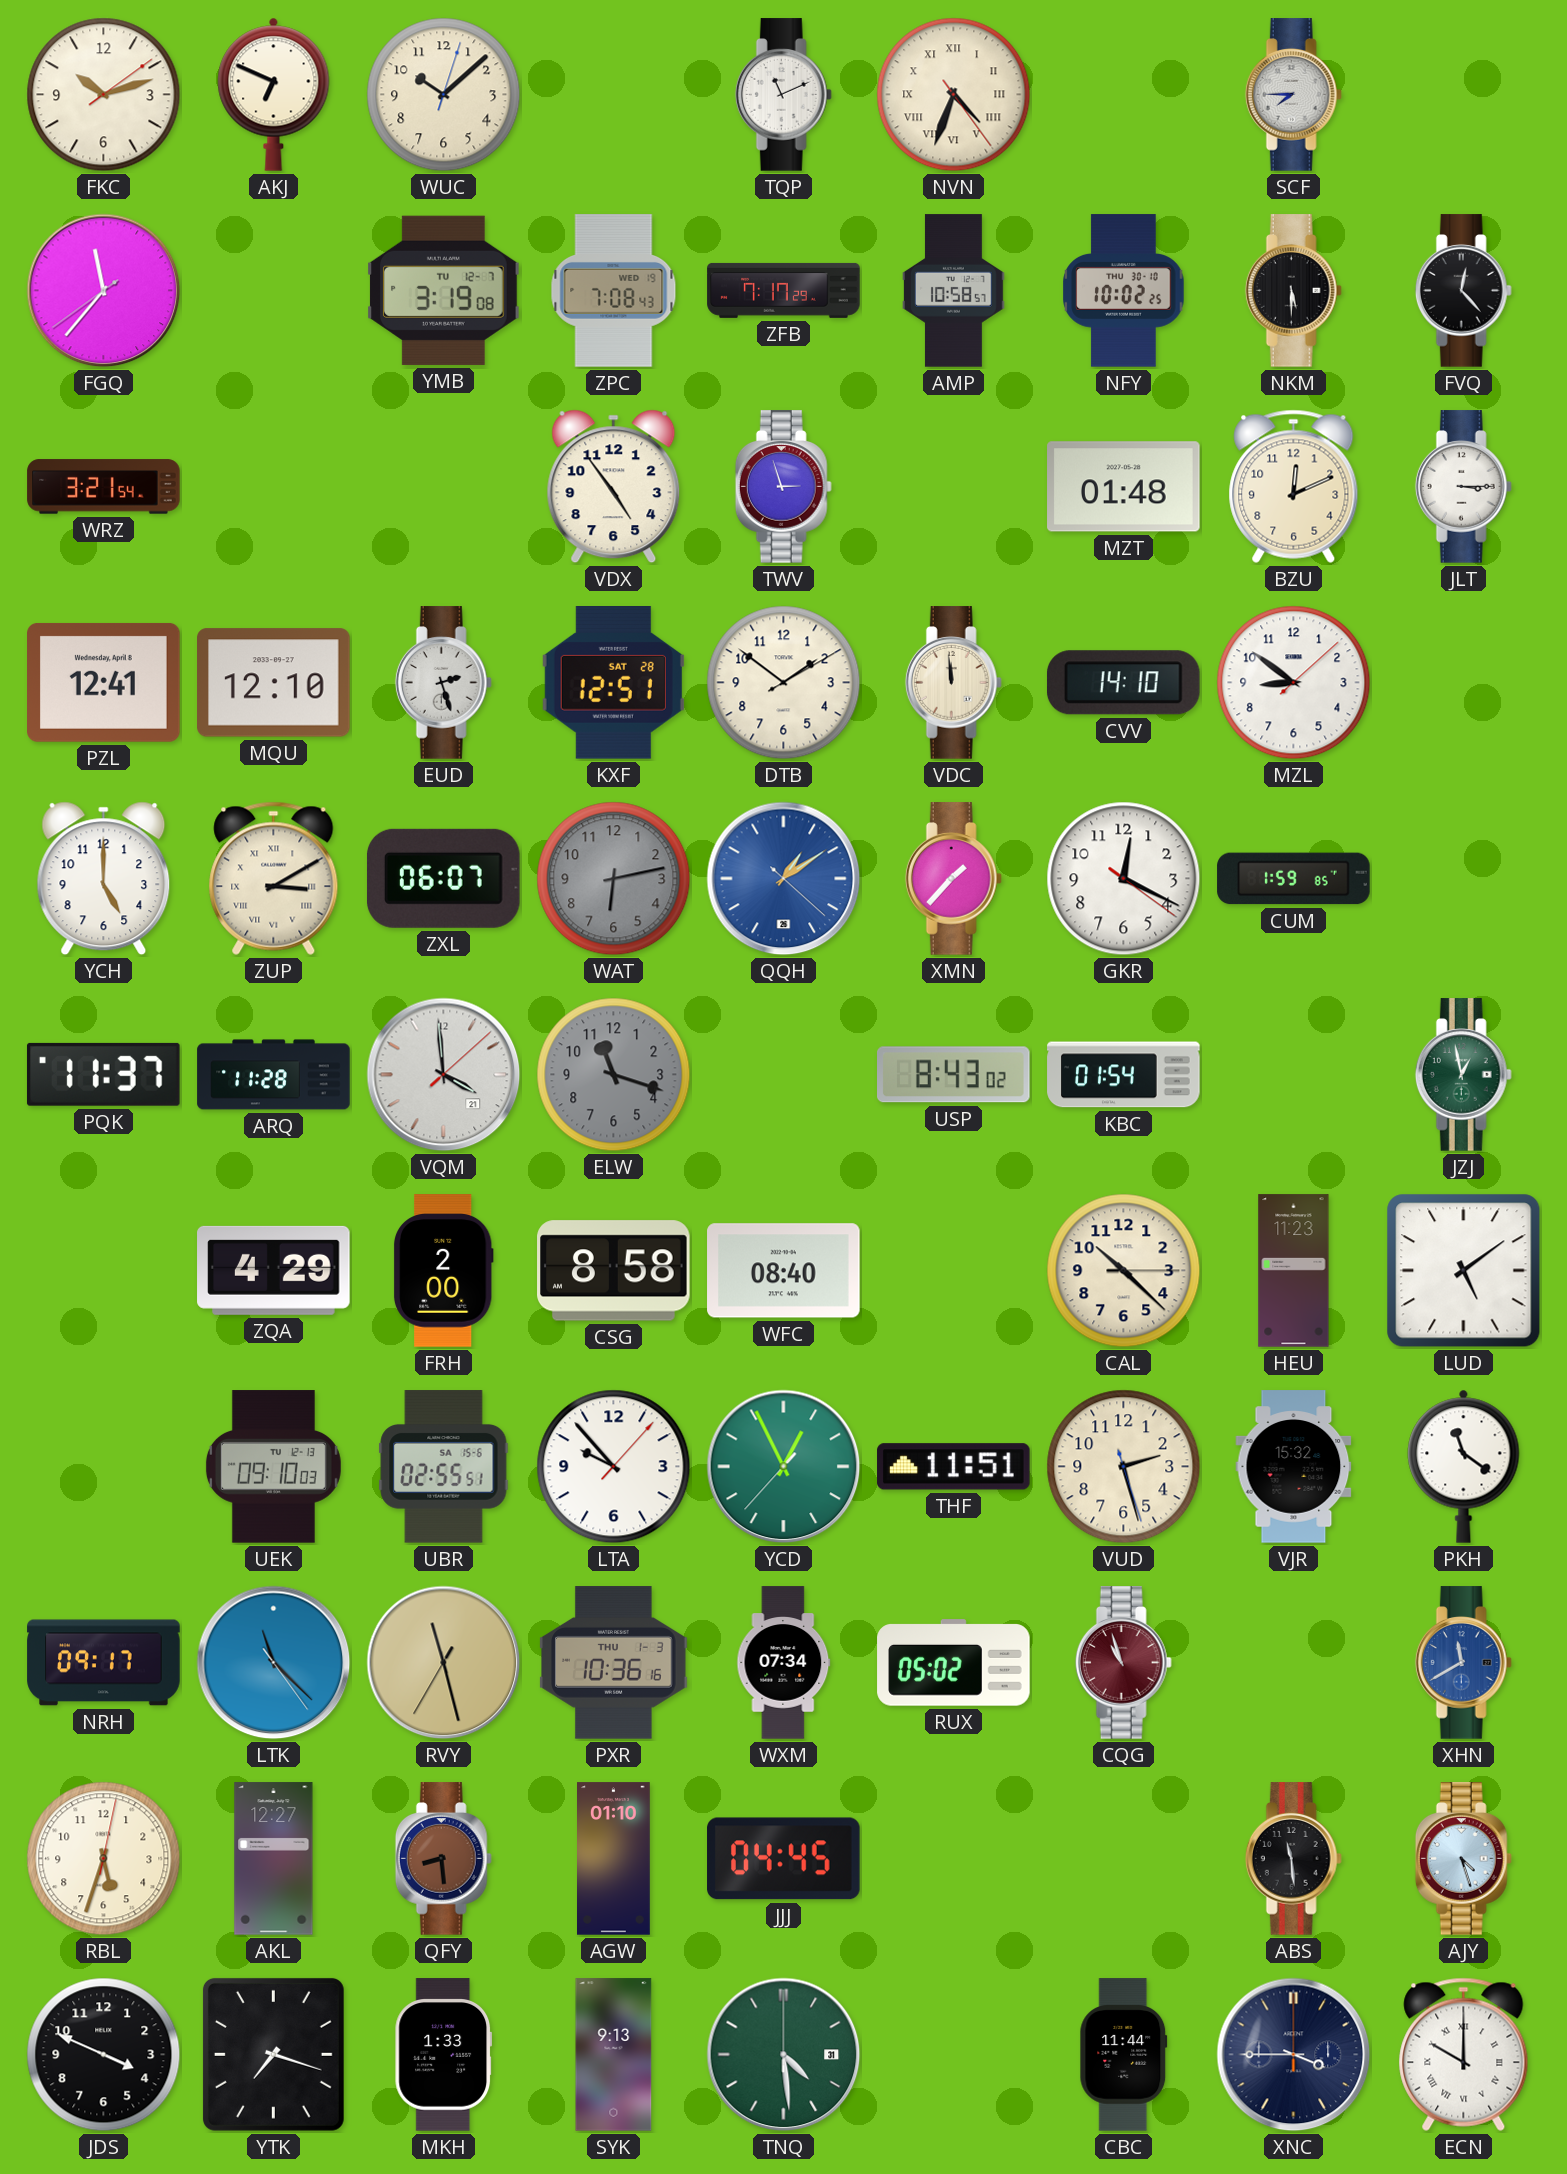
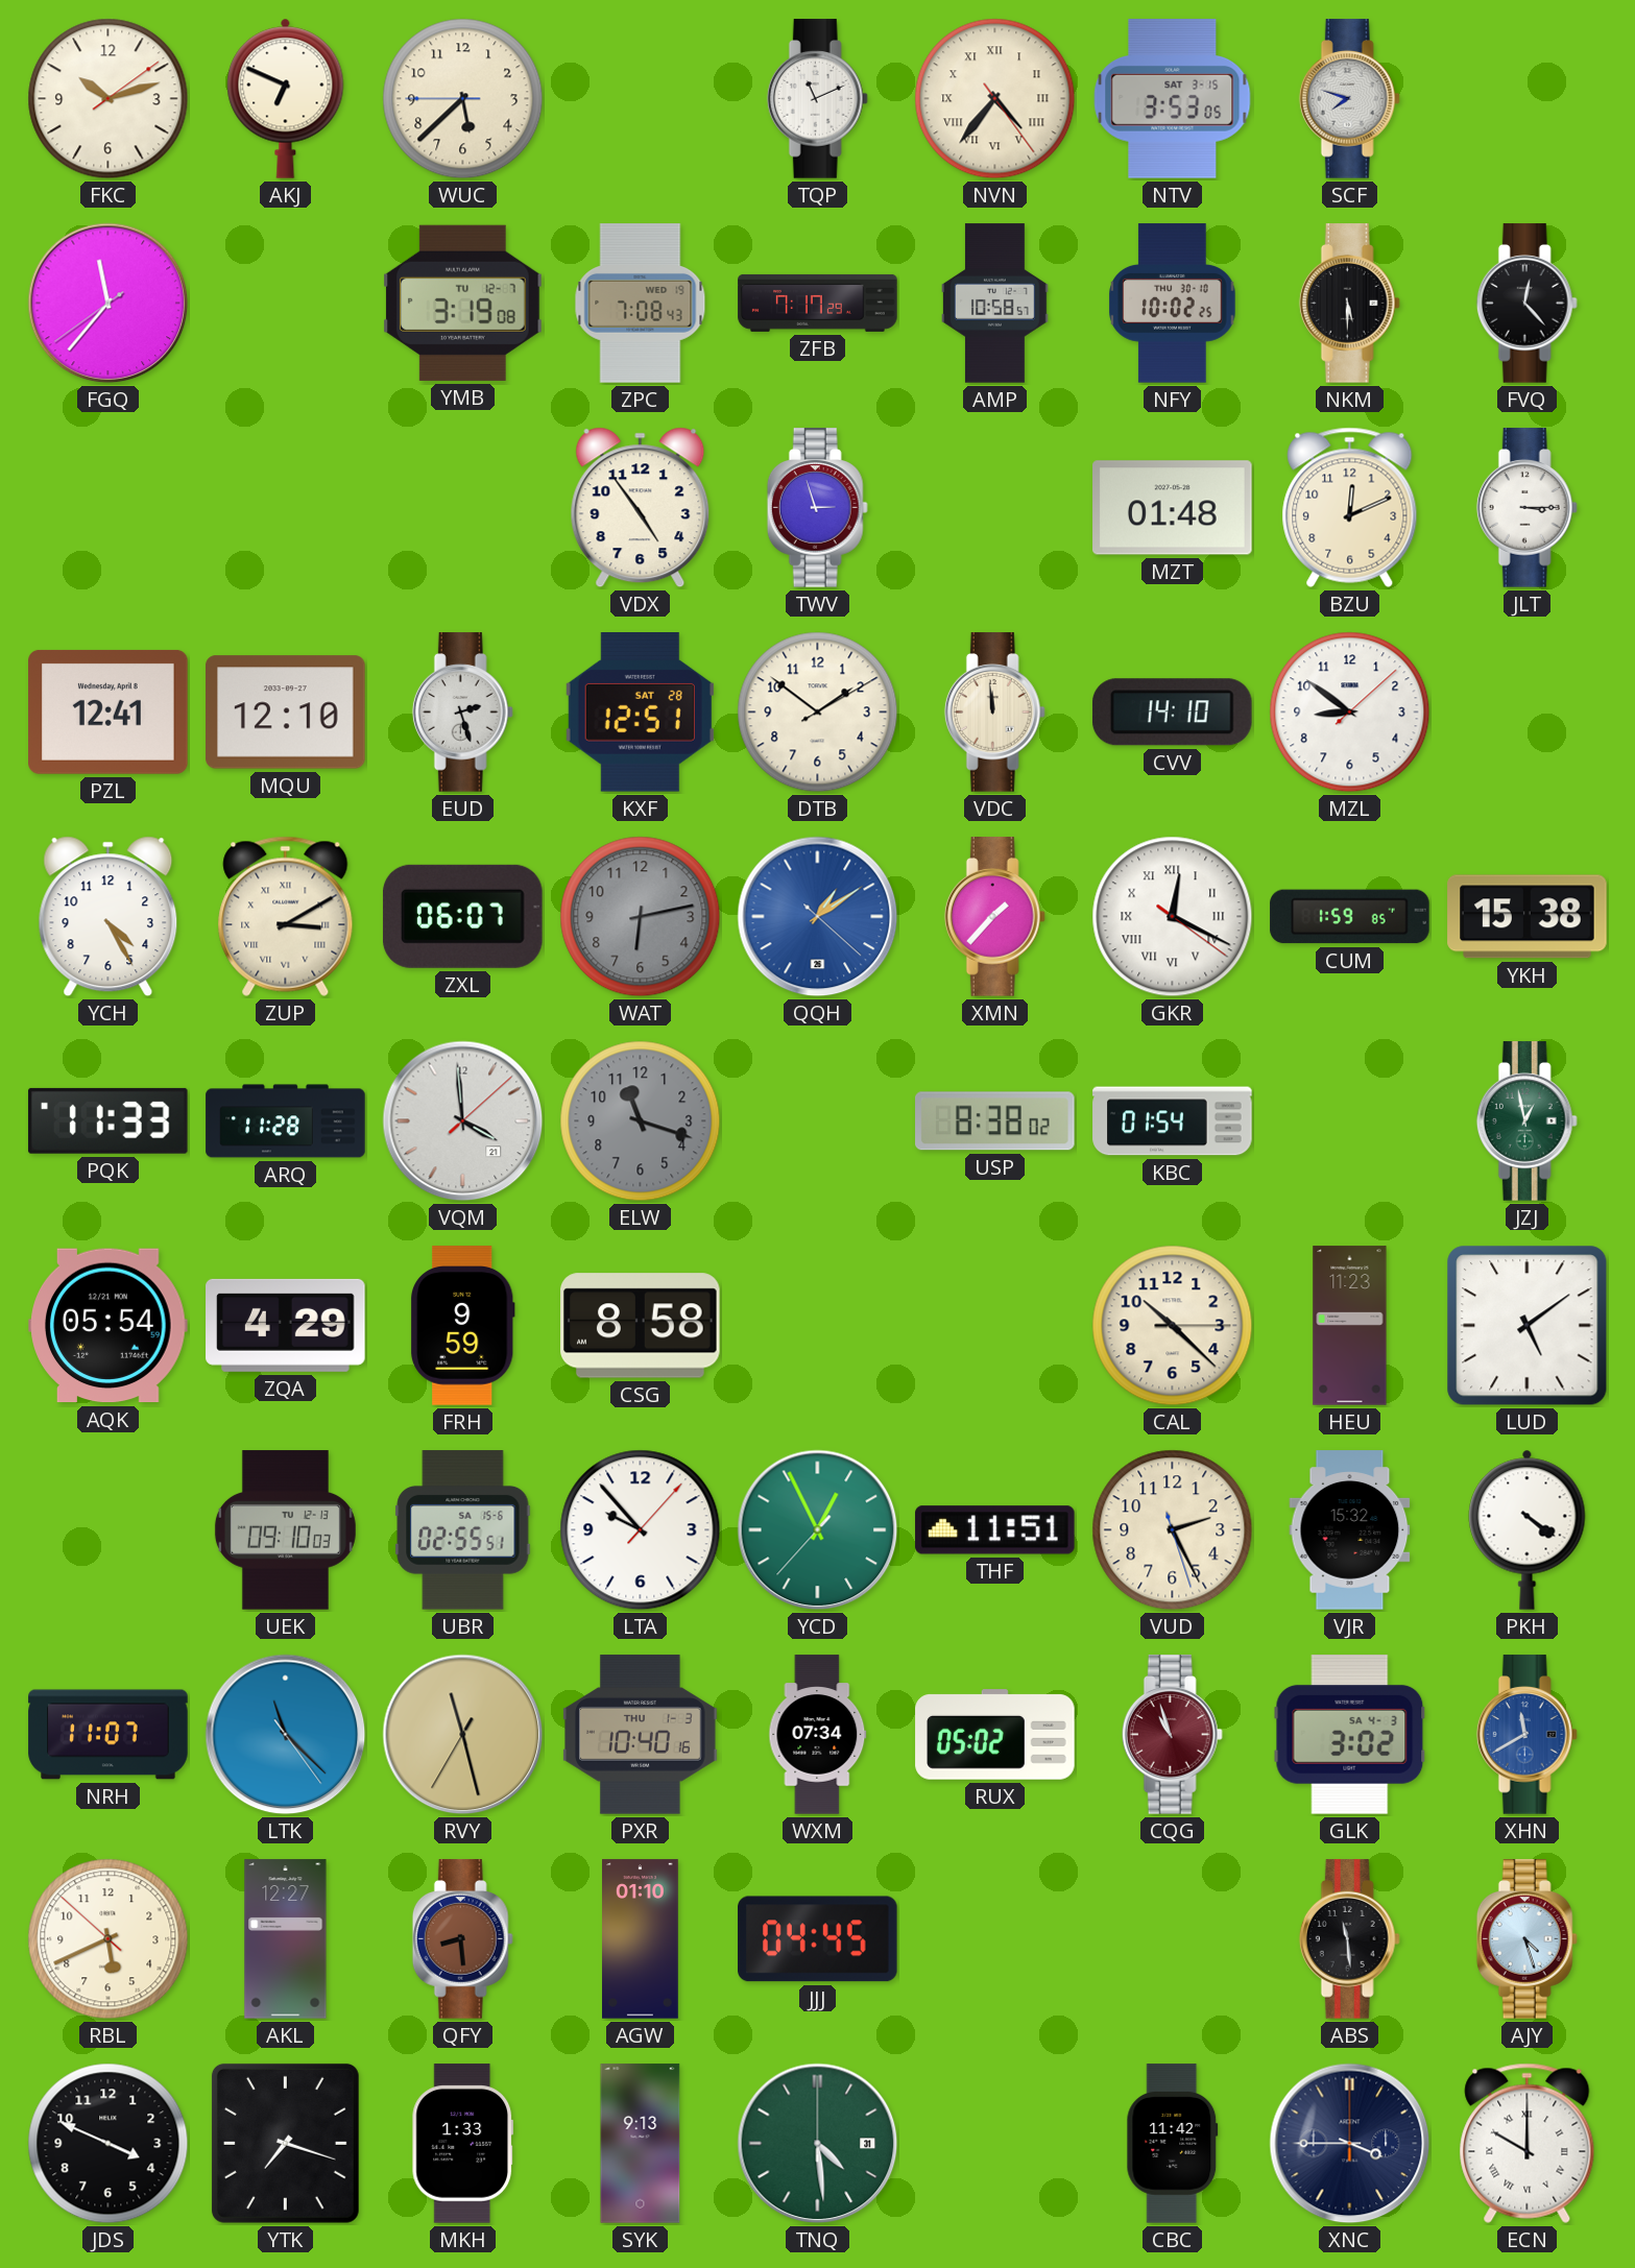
WUC: 10:08 -> 5:37 (463, 99)
NVN: 4:33 -> 4:36 (995, 99)
NTV: none -> 3:53 (1173, 99)
SCF: 7:45 -> 7:48 (1349, 99)
WRZ: 3:21 -> none (104, 487)
YCH: 5:00 -> 4:25 (109, 917)
GKR numerals: Arabic -> Roman (1173, 917)
YKH: none -> 15:38 (1528, 917)
PQK: 11:37 -> 11:33 (109, 1120)
USP: 8:43 -> 8:38 (995, 1121)
AQK: none -> 05:54 (109, 1326)
FRH: 2:00 -> 9:59 (462, 1326)
WFC: 08:40 -> none (784, 1271)
VUD: 2:27 -> 2:25 (1173, 1530)
PKH: 11:21 -> 4:21 (1528, 1529)
NRH: 09:17 -> 11:07 (109, 1735)
PXR: 10:36 -> 10:40 (641, 1735)
GLK: none -> 3:02 (1350, 1735)
RBL: 5:33 -> 5:40 (109, 1939)
CBC: 11:44 -> 11:42 (1173, 2144)
